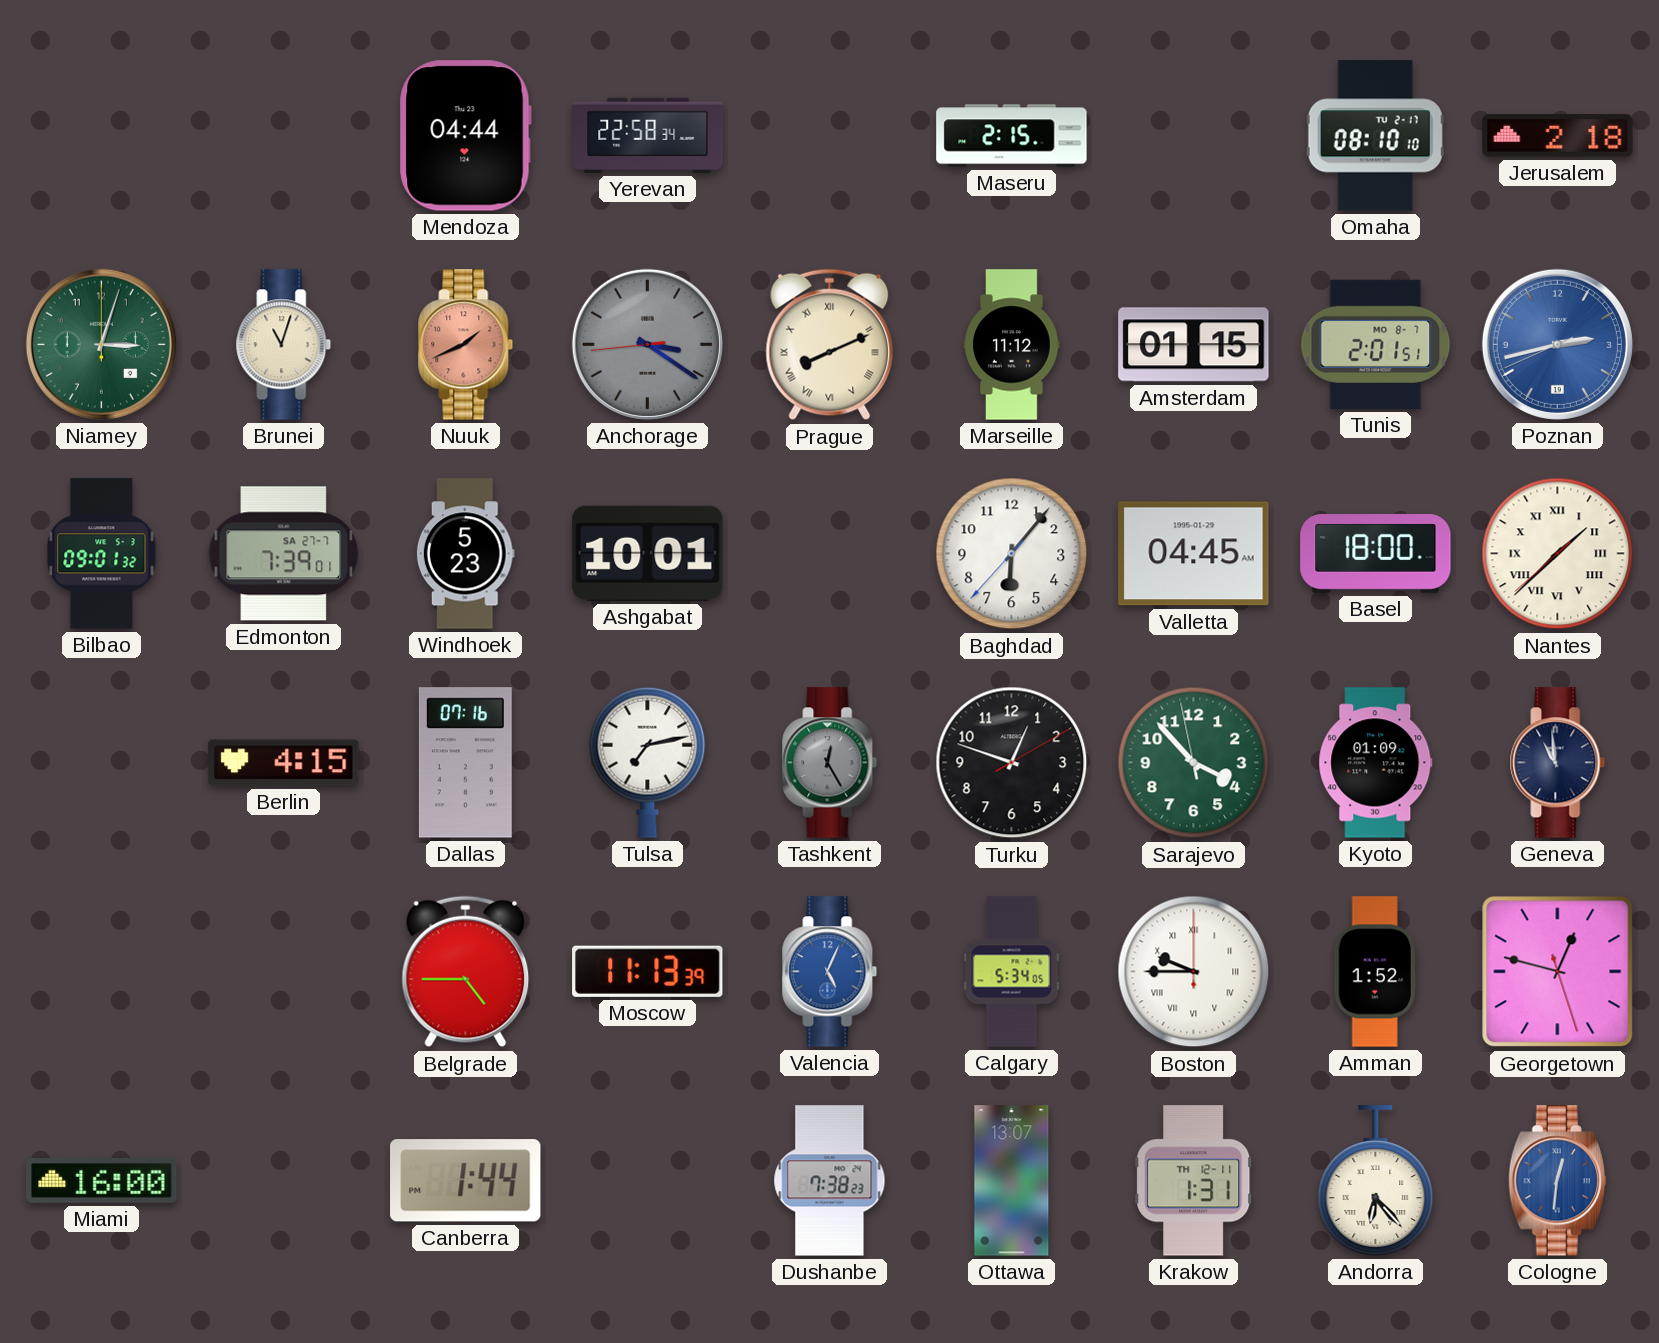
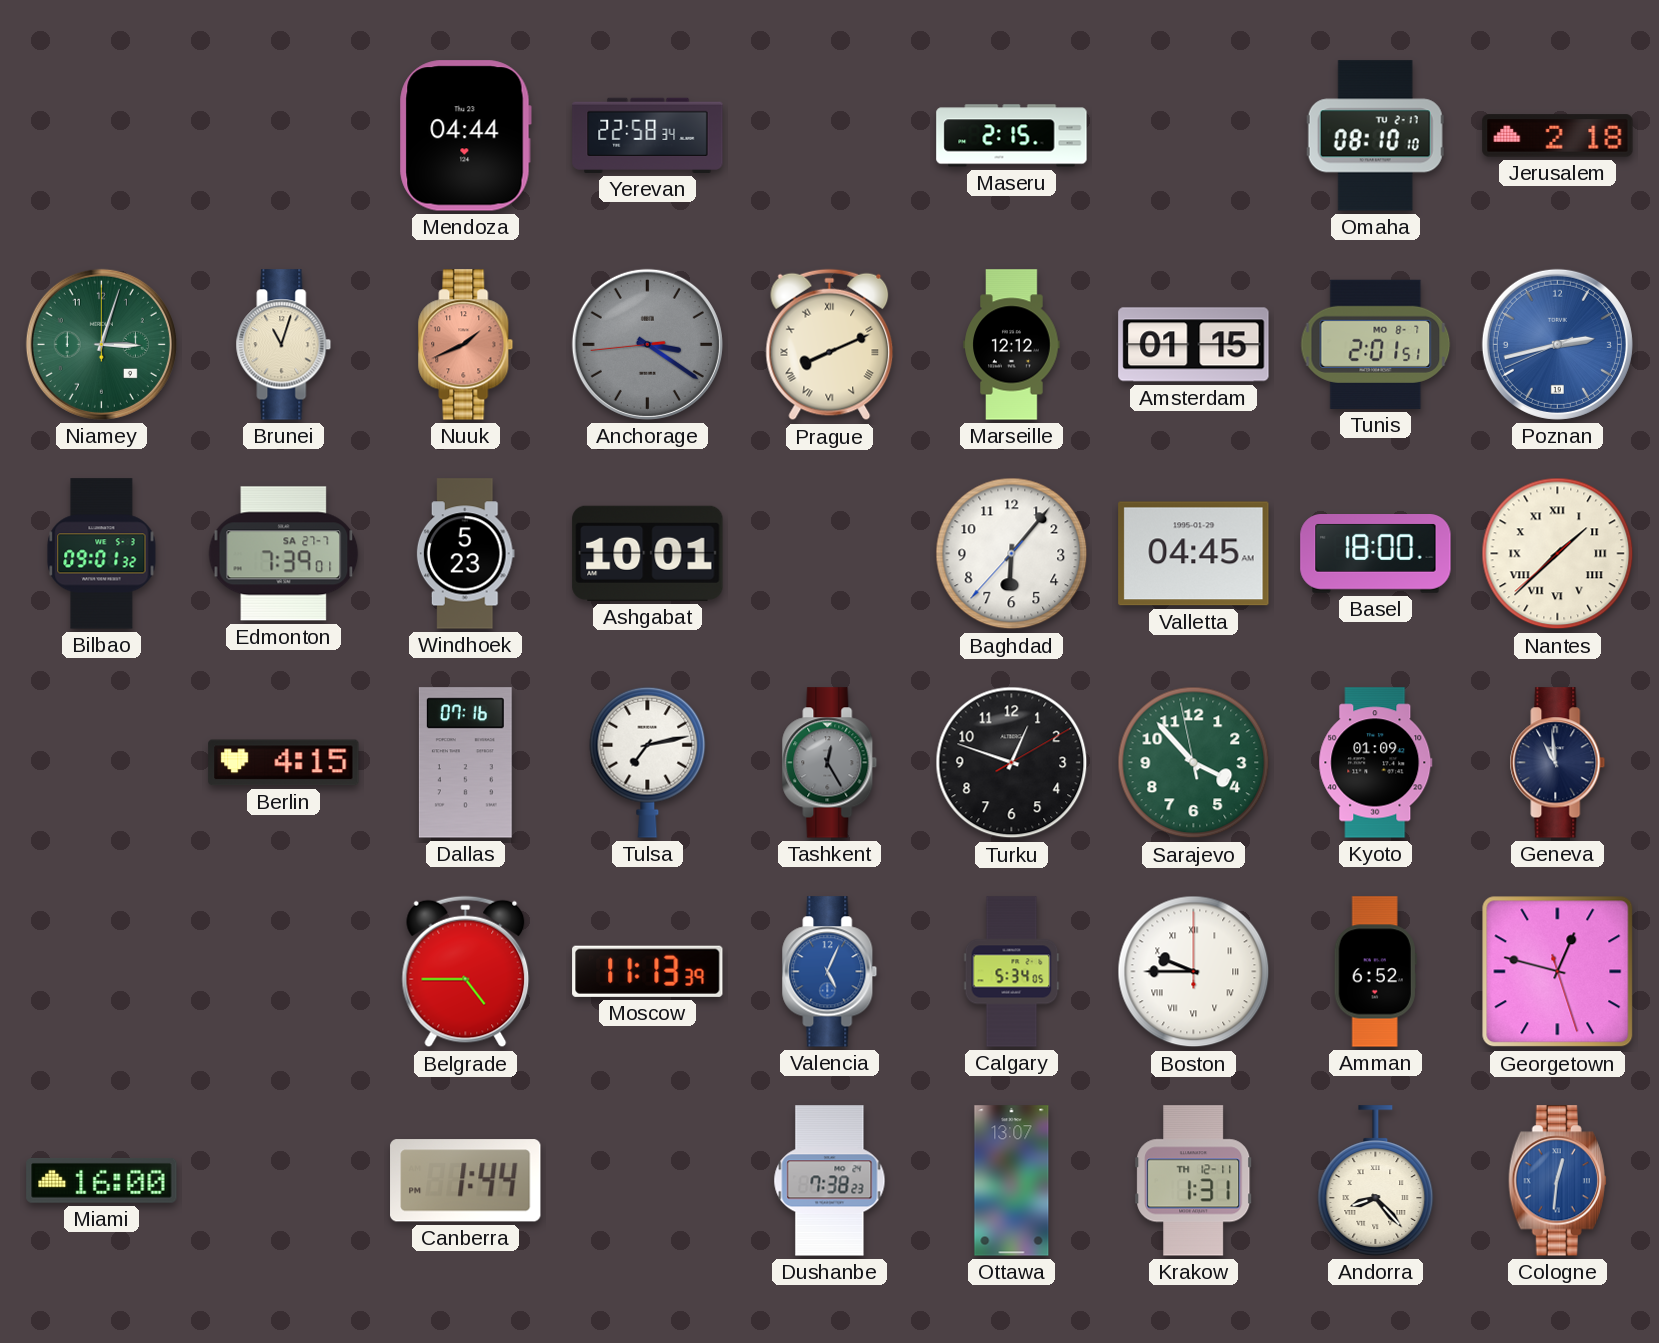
Marseille: 11:12 -> 12:12 (1012, 345)
Amman: 1:52 -> 6:52 (1375, 972)
Andorra: 6:23 -> 8:23 (1376, 1181)
